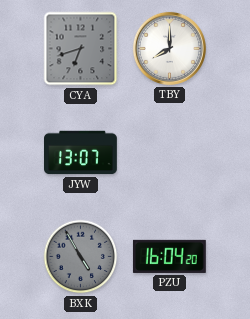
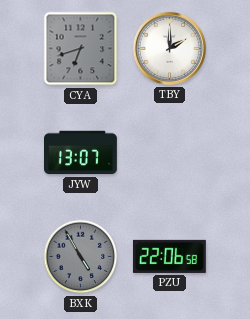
TBY: 8:00 -> 2:00 (169, 48)
PZU: 16:04 -> 22:06 (169, 256)
